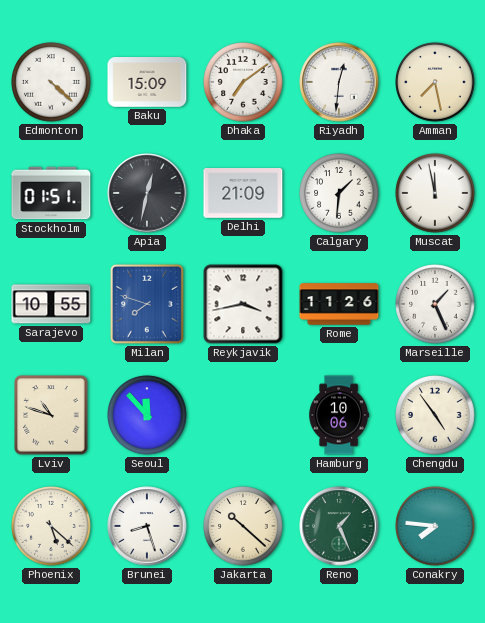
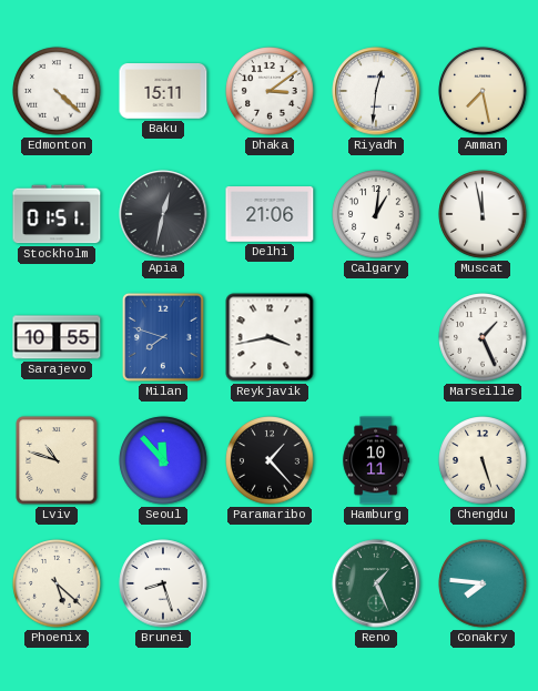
Baku: 15:09 -> 15:11 (163, 91)
Dhaka: 7:09 -> 3:09 (270, 91)
Delhi: 21:09 -> 21:06 (270, 215)
Calgary: 1:31 -> 1:01 (376, 214)
Rome: 11:26 -> none (339, 304)
Paramaribo: none -> 1:23 (270, 460)
Hamburg: 10:06 -> 10:11 (376, 460)
Chengdu: 4:54 -> 5:27 (483, 460)
Jakarta: 10:22 -> none (243, 526)
